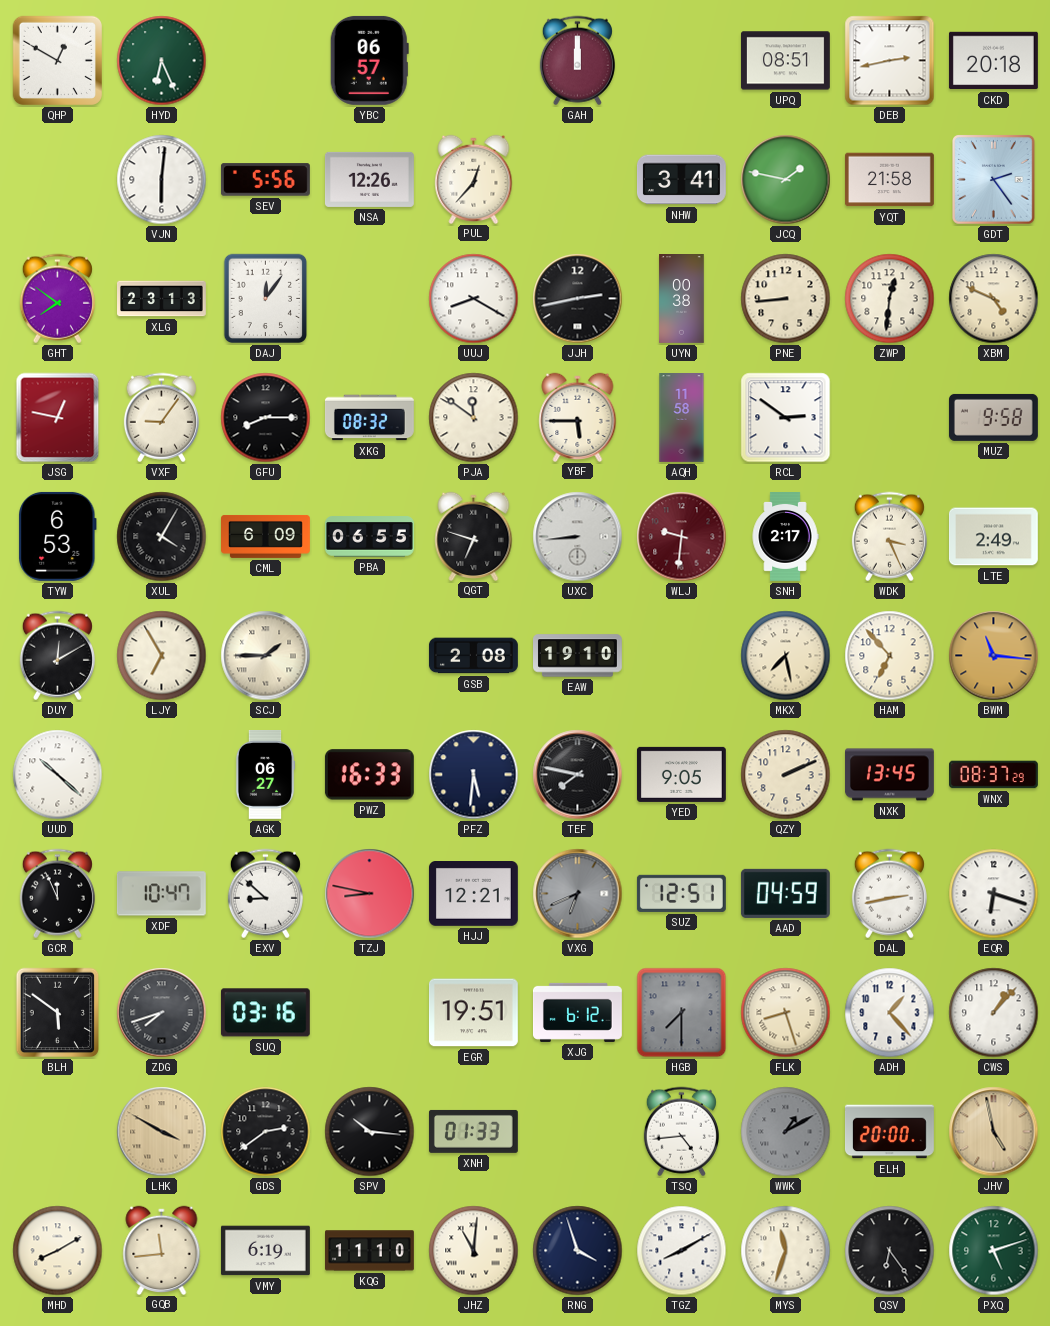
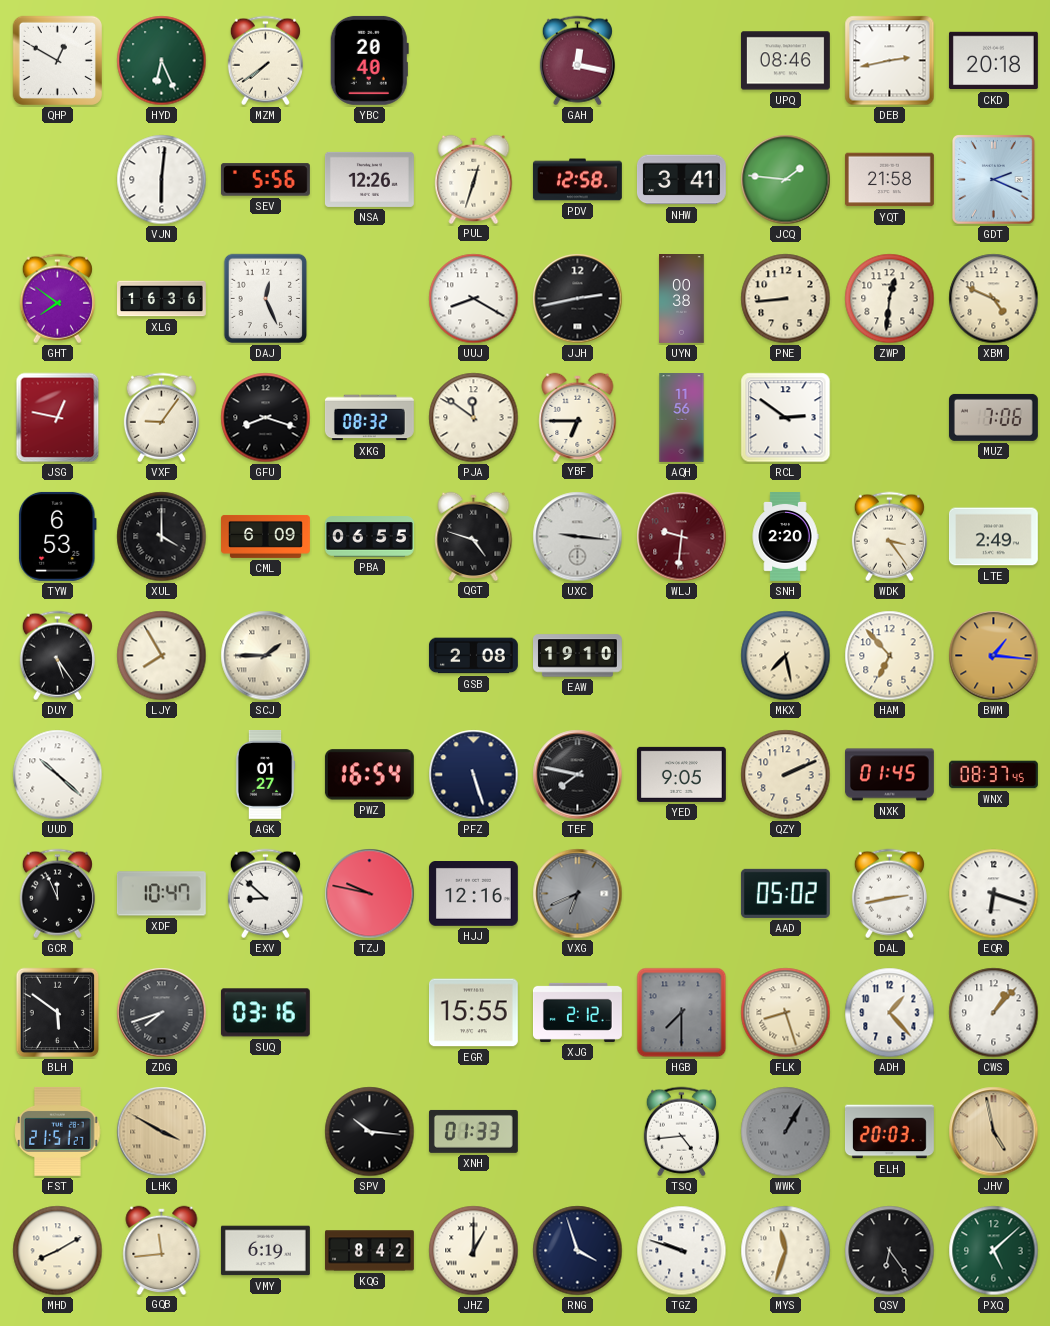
MZM: none -> 7:39 (265, 61)
YBC: 06:57 -> 20:40 (369, 60)
GAH: 12:00 -> 12:17 (577, 61)
UPQ: 08:51 -> 08:46 (785, 61)
PUL: 12:37 -> 12:33 (474, 179)
PDV: none -> 12:58 (577, 180)
JCQ: 1:47 -> 1:46 (786, 180)
GDT: 2:24 -> 2:19 (994, 180)
XLG: 23:13 -> 16:36 (162, 299)
DAJ: 12:06 -> 12:26 (266, 299)
GFU: 8:15 -> 8:18 (266, 418)
YBF: 5:45 -> 6:45 (578, 417)
AQH: 11:58 -> 11:56 (682, 418)
MUZ: 9:58 -> 7:06 (993, 417)
XUL: 4:05 -> 4:00 (162, 537)
QGT: 6:48 -> 4:48 (474, 536)
UXC: 8:44 -> 9:16 (578, 537)
SNH: 2:17 -> 2:20 (785, 537)
WDK: 3:26 -> 3:24 (889, 537)
DUY: 12:10 -> 5:24 (57, 656)
LJY: 6:55 -> 7:55 (162, 656)
BWM: 11:16 -> 1:16 (994, 656)
AGK: 06:27 -> 01:27 (265, 775)
PWZ: 16:33 -> 16:54 (369, 775)
PFZ: 5:31 -> 5:27 (474, 775)
NXK: 13:45 -> 01:45 (890, 775)
WNX: 08:37:29 -> 08:37:45 (994, 775)
TZJ: 8:47 -> 9:47 (370, 894)
HJJ: 12:21 -> 12:16 (473, 894)
SUZ: 12:51 -> none (681, 893)
AAD: 04:59 -> 05:02 (785, 893)
EGR: 19:51 -> 15:55 (473, 1013)
XJG: 6:12 -> 2:12 (577, 1012)
FST: none -> 21:51 (58, 1131)
GDS: 2:39 -> none (266, 1132)
WWK: 1:10 -> 1:05 (786, 1132)
ELH: 20:00 -> 20:03 (889, 1132)
KQG: 11:10 -> 8:42 (370, 1251)
JHZ: 11:01 -> 1:00 (474, 1251)
TGZ: 8:10 -> 9:48 (682, 1251)
PXQ: 5:12 -> 5:08 (994, 1251)
